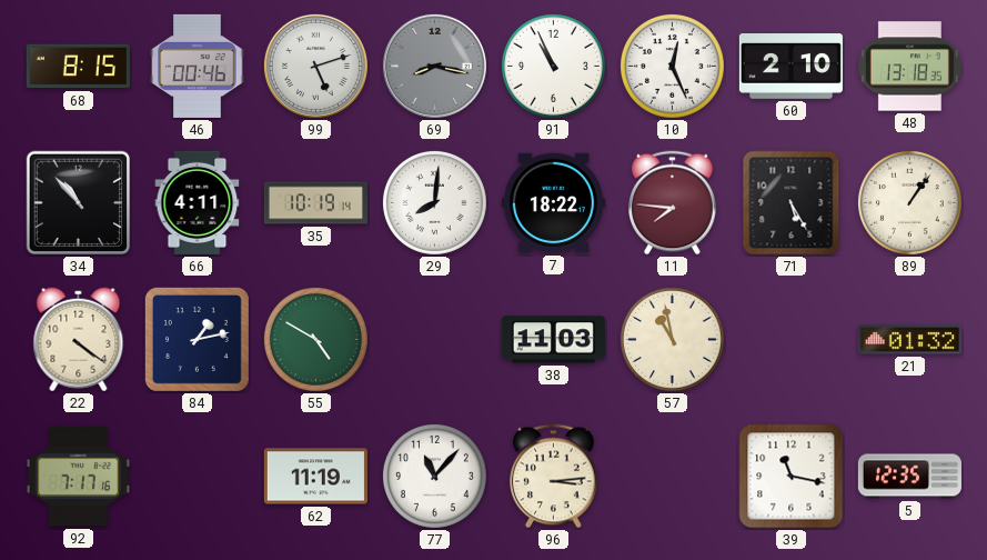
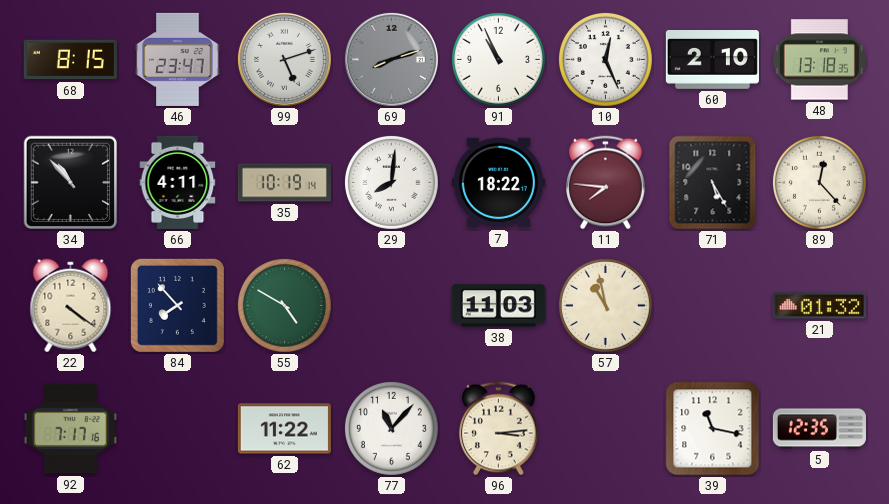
46: 00:46 -> 23:47 (178, 59)
69: 8:17 -> 8:12 (391, 59)
89: 1:06 -> 12:23 (819, 182)
84: 1:13 -> 7:53 (177, 305)
62: 11:19 -> 11:22 (284, 429)
